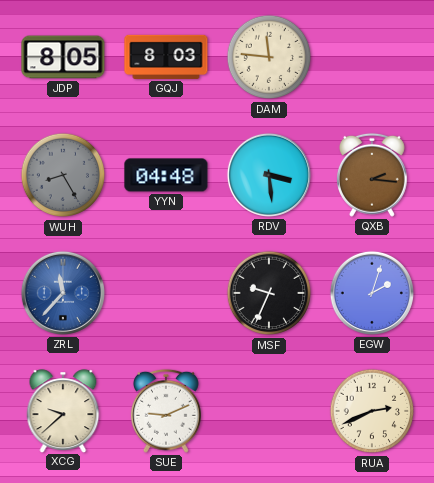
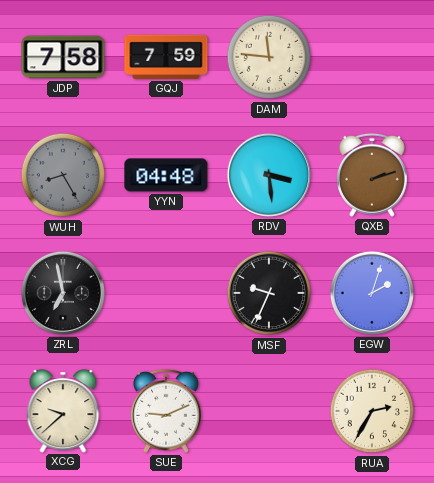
JDP: 8:05 -> 7:58 (63, 57)
GQJ: 8:03 -> 7:59 (166, 57)
QXB: 2:16 -> 2:12 (372, 175)
ZRL: 11:37 -> 6:58 (63, 293)
ZRL dial: blue -> black (63, 293)
RUA: 2:41 -> 2:35 (372, 411)
